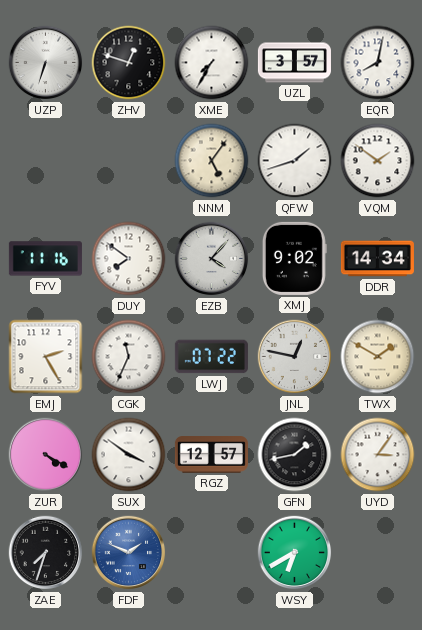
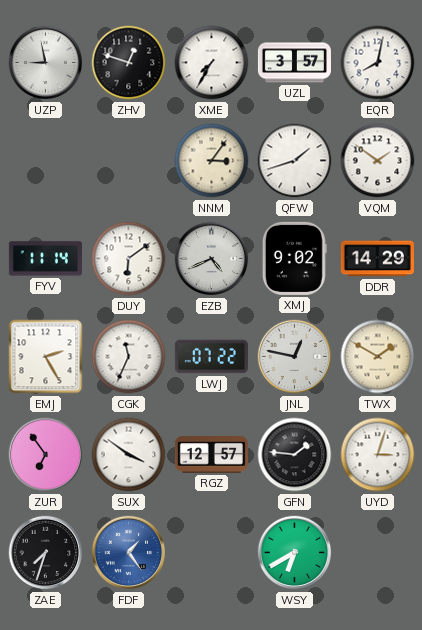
UZP: 6:33 -> 8:58 (46, 63)
NNM: 5:06 -> 3:06 (212, 161)
FYV: 11:16 -> 11:14 (45, 259)
DUY: 7:51 -> 6:09 (129, 259)
EZB: 4:07 -> 4:41 (212, 259)
DDR: 14:34 -> 14:29 (377, 259)
ZUR: 4:20 -> 6:54 (46, 455)
GFN: 1:43 -> 1:46 (295, 455)
UYD: 3:06 -> 3:03 (378, 455)
FDF: 1:49 -> 1:24 (129, 553)
